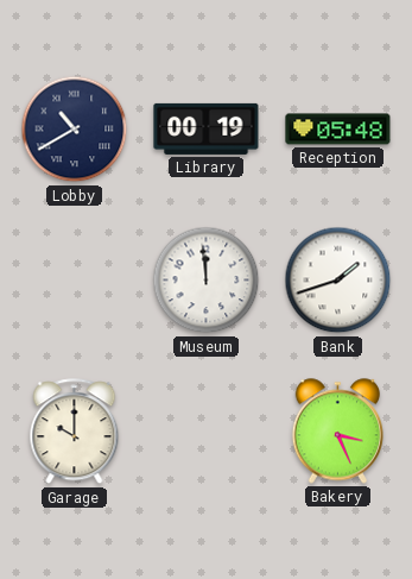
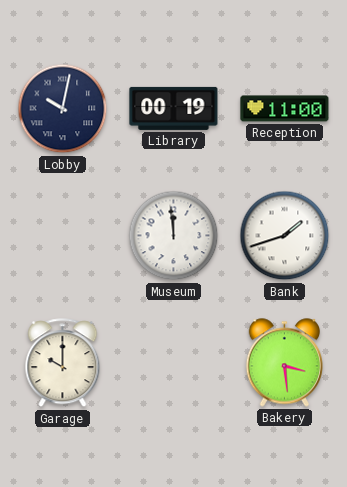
Lobby: 10:40 -> 10:02 (63, 109)
Reception: 05:48 -> 11:00 (285, 109)
Bakery: 3:26 -> 3:29 (284, 363)
